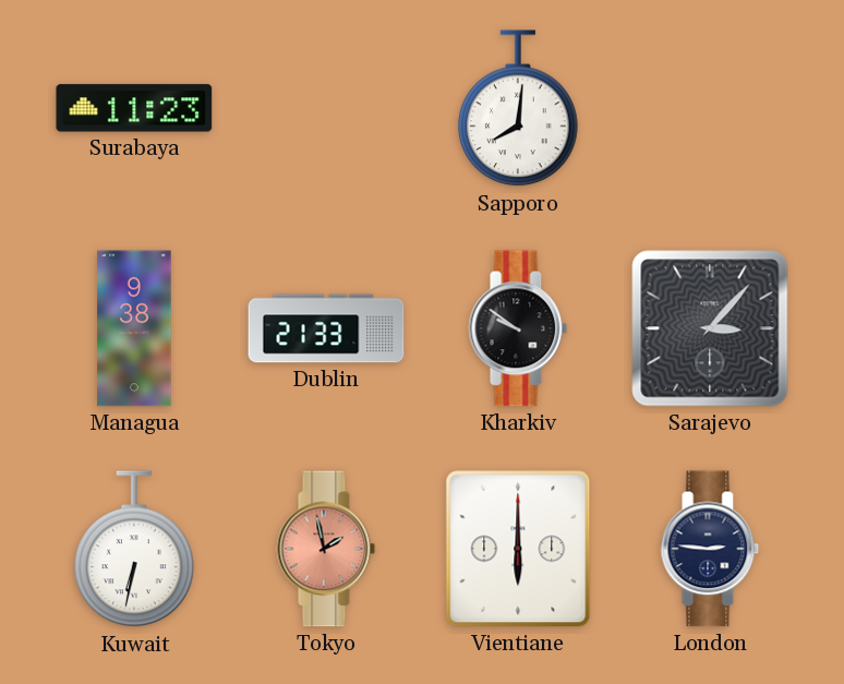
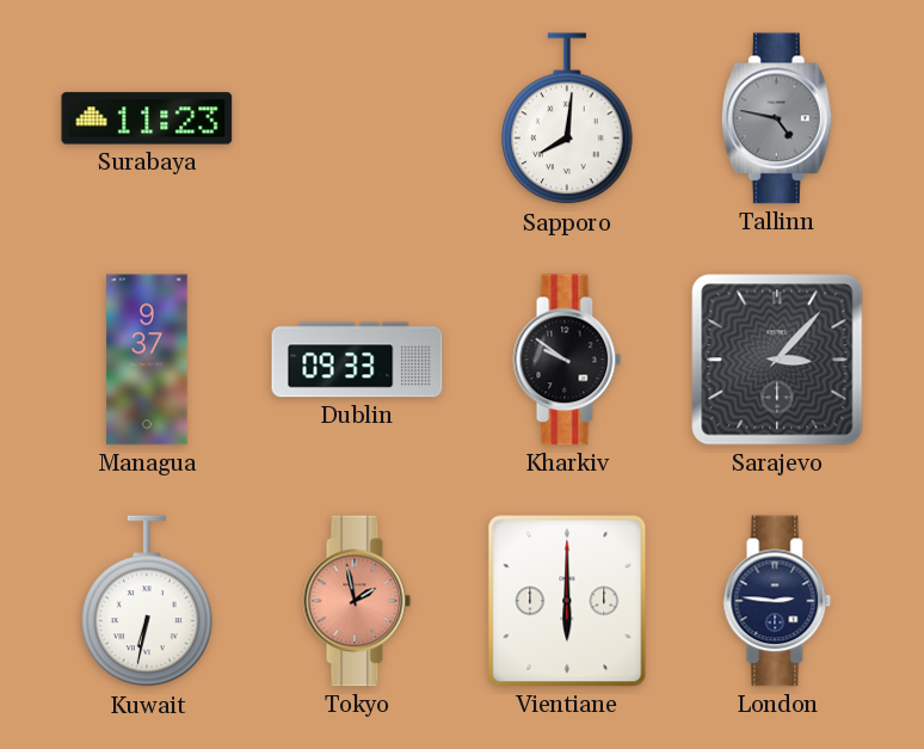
Tallinn: none -> 4:47 (777, 118)
Managua: 9:38 -> 9:37 (147, 360)
Dublin: 21:33 -> 09:33 (357, 360)
